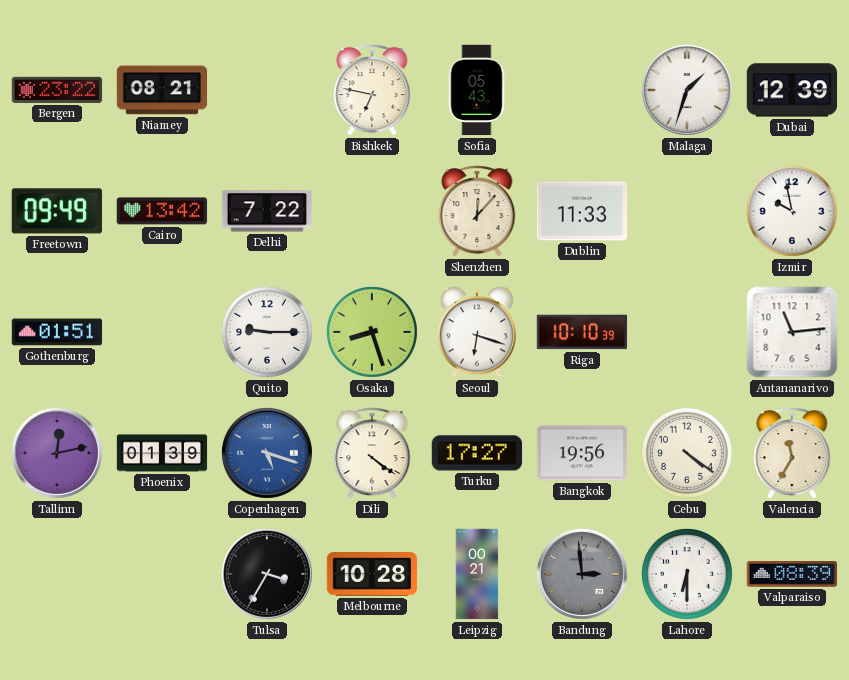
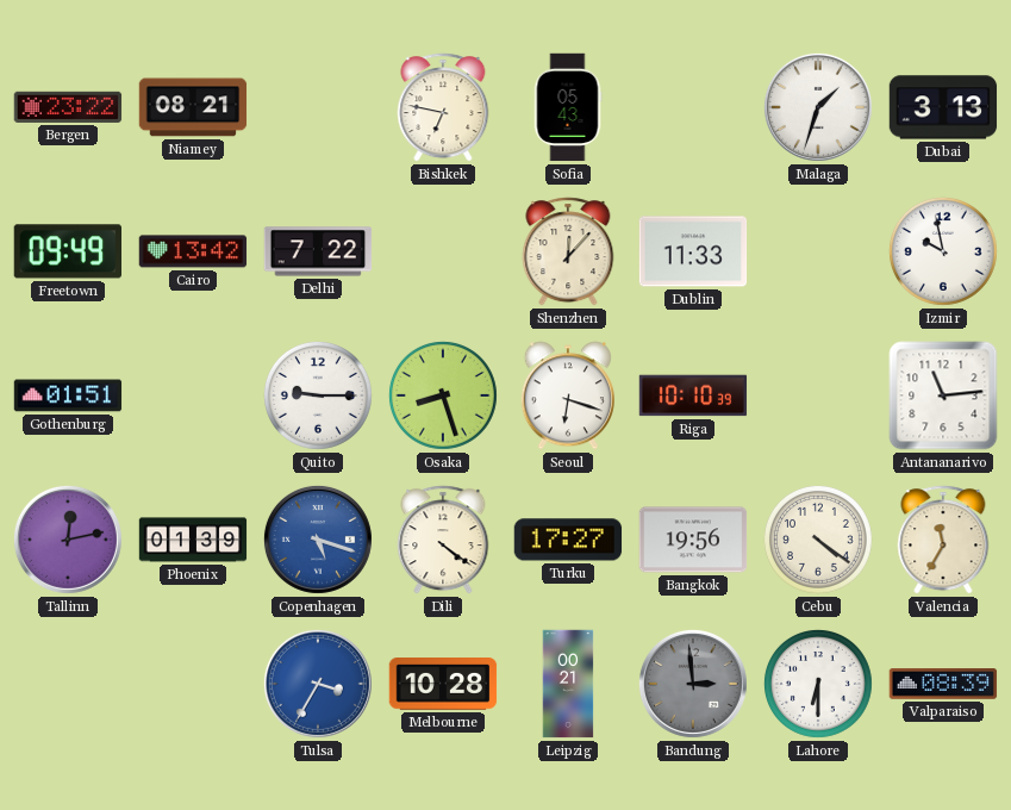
Dubai: 12:39 -> 3:13 (943, 107)
Tulsa dial: black -> blue (318, 684)
